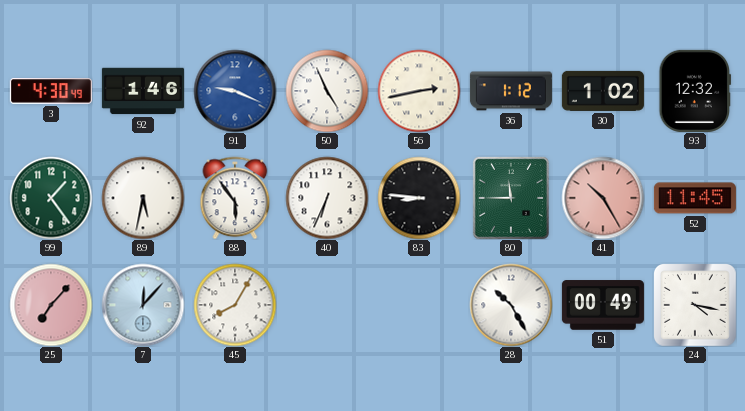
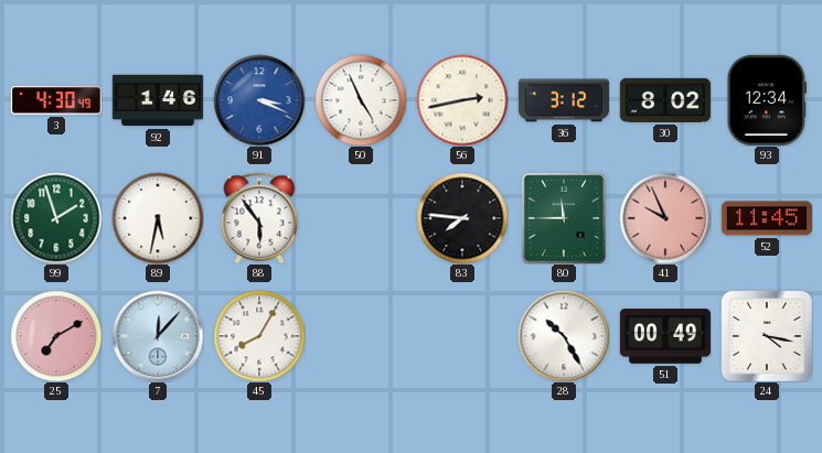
91: 9:19 -> 3:19 (259, 100)
36: 1:12 -> 3:12 (564, 100)
30: 1:02 -> 8:02 (665, 100)
93: 12:32 -> 12:34 (767, 100)
99: 1:24 -> 1:57 (56, 218)
40: 6:34 -> none (327, 198)
83: 8:46 -> 7:46 (462, 218)
41: 10:25 -> 9:56 (665, 218)
25: 7:07 -> 7:10 (56, 336)
